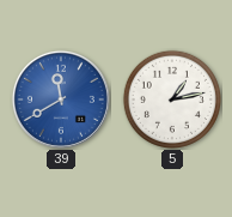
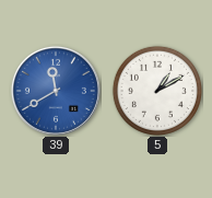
5: 1:13 -> 1:10 (156, 90)
